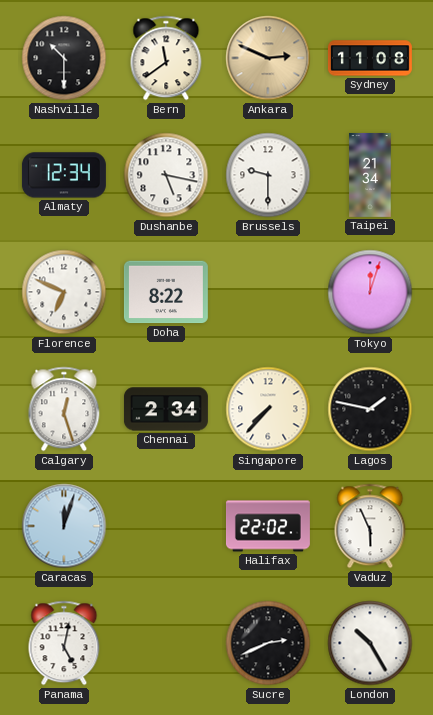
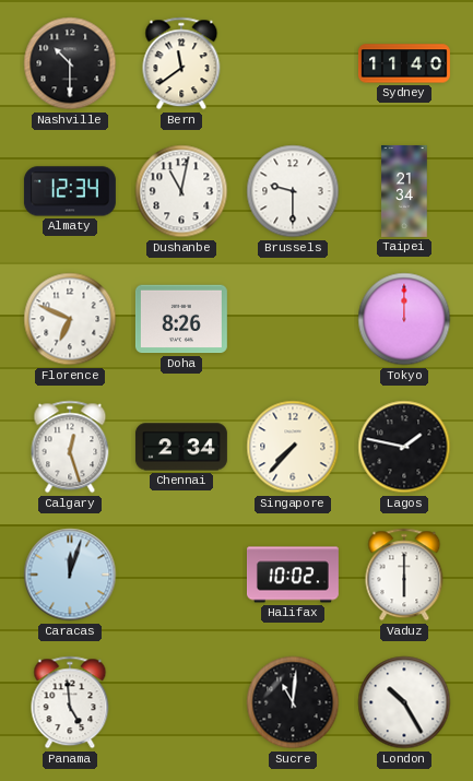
Ankara: 2:49 -> none (268, 58)
Sydney: 11:08 -> 11:40 (404, 63)
Dushanbe: 5:17 -> 11:02 (181, 191)
Doha: 8:22 -> 8:26 (181, 319)
Tokyo: 12:03 -> 12:00 (404, 319)
Halifax: 22:02 -> 10:02 (293, 575)
Vaduz: 5:56 -> 6:00 (404, 575)
Panama: 5:02 -> 4:59 (70, 702)
Sucre: 2:41 -> 11:01 (293, 702)
